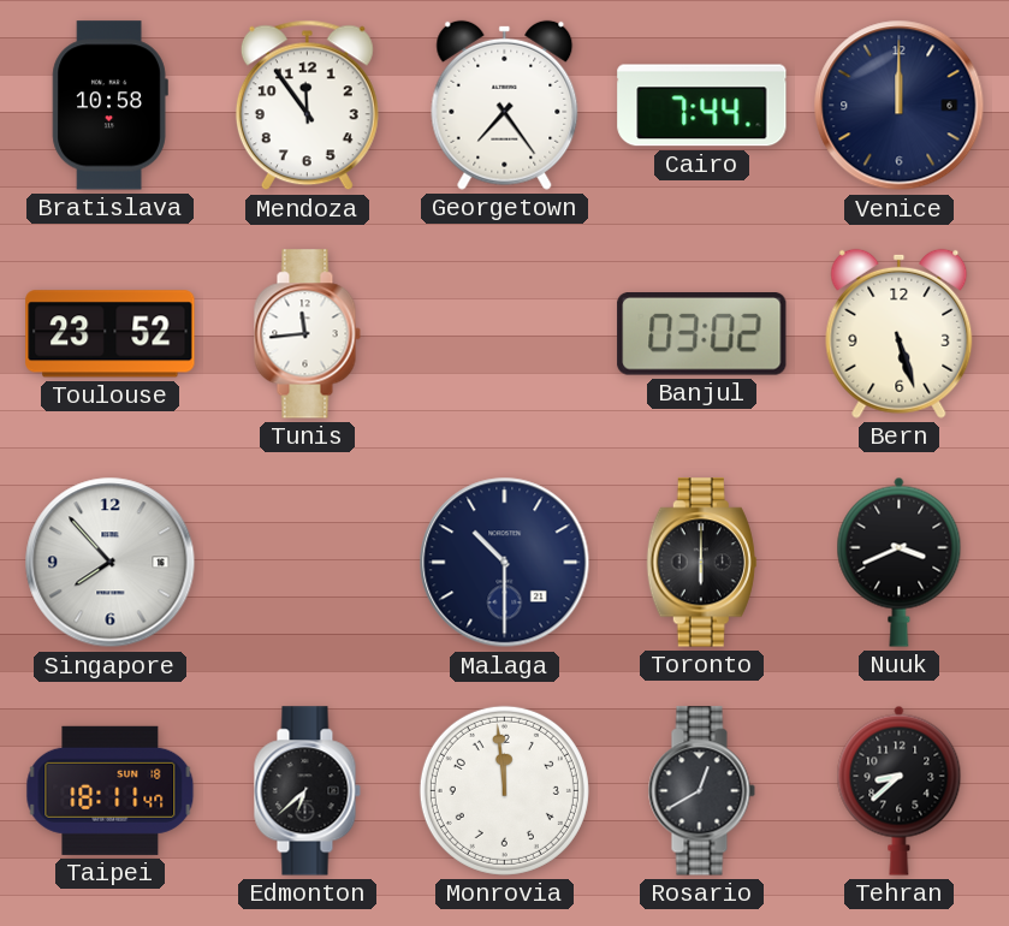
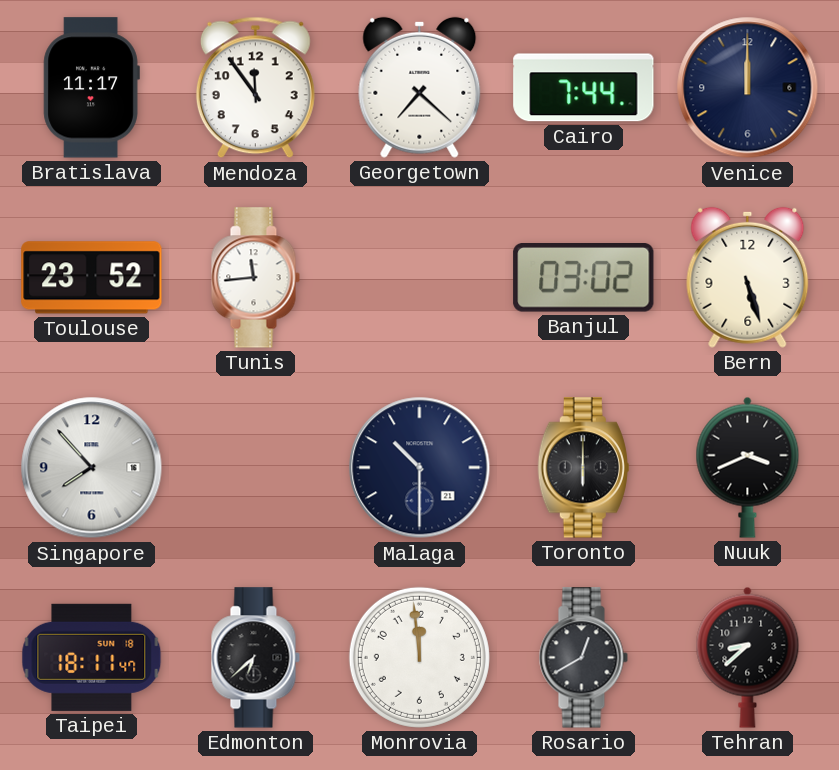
Bratislava: 10:58 -> 11:17 (91, 88)
Georgetown: 7:24 -> 7:22 (420, 87)
